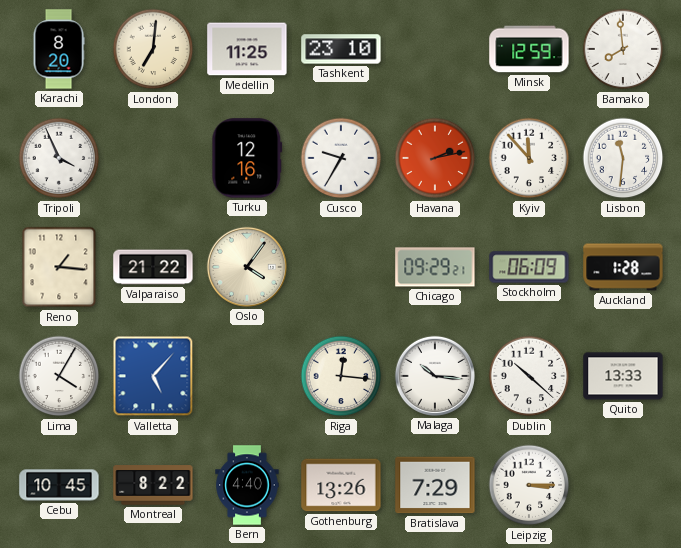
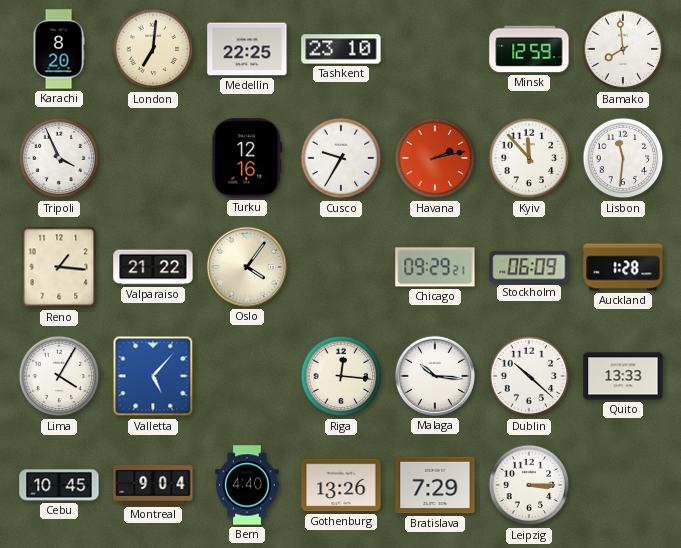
Medellin: 11:25 -> 22:25 (247, 49)
Montreal: 8:22 -> 9:04 (153, 485)
